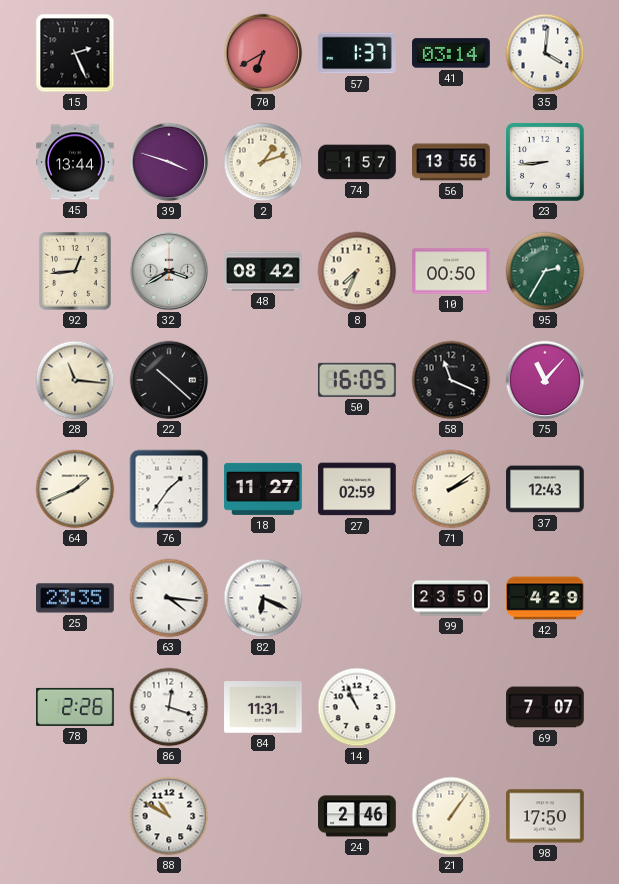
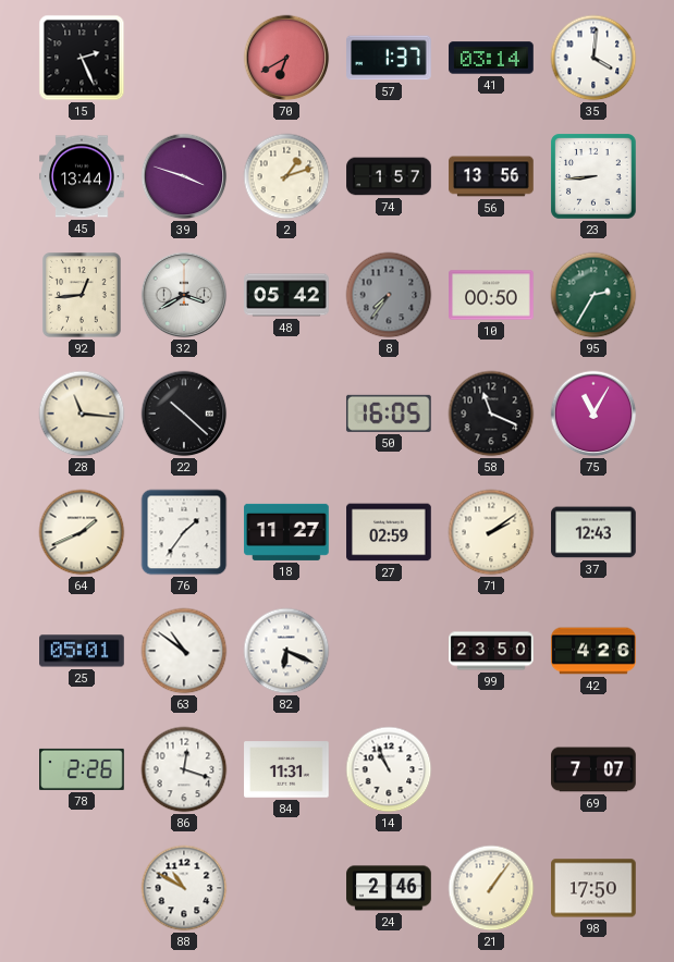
48: 08:42 -> 05:42 (286, 295)
8: 7:34 -> 7:36 (389, 295)
8 dial: cream -> grey (389, 295)
75: 11:07 -> 11:05 (593, 414)
25: 23:35 -> 05:01 (82, 651)
63: 4:16 -> 10:51 (184, 651)
42: 4:29 -> 4:26 (593, 651)
